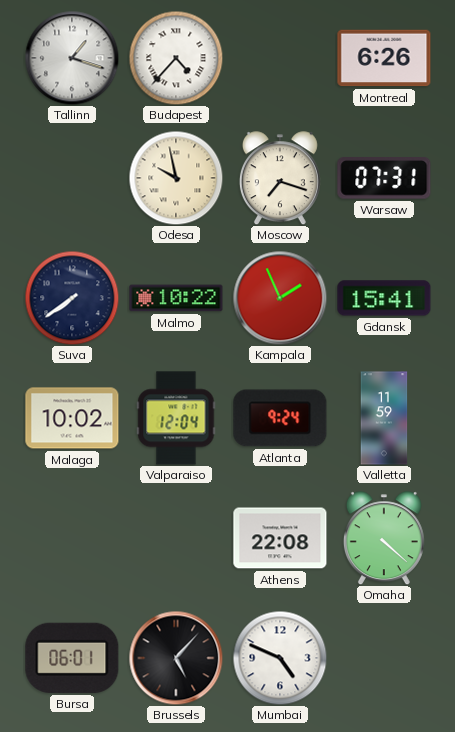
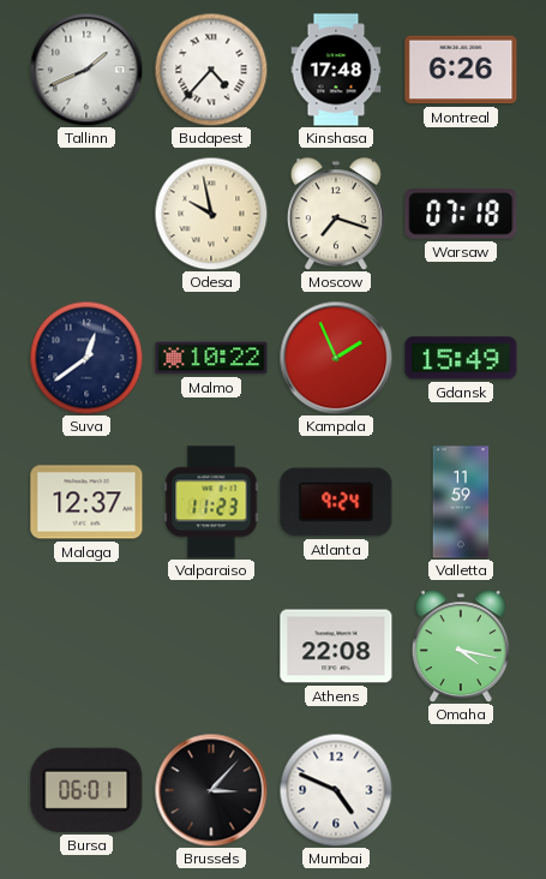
Tallinn: 1:18 -> 1:41 (86, 70)
Kinshasa: none -> 17:48 (336, 70)
Warsaw: 07:31 -> 07:18 (461, 215)
Suva: 7:39 -> 12:39 (86, 358)
Gdansk: 15:41 -> 15:49 (461, 358)
Malaga: 10:02 -> 12:37 (86, 502)
Valparaiso: 12:04 -> 11:23 (211, 502)
Omaha: 4:22 -> 4:17 (461, 646)
Brussels: 5:07 -> 3:07 (211, 790)
